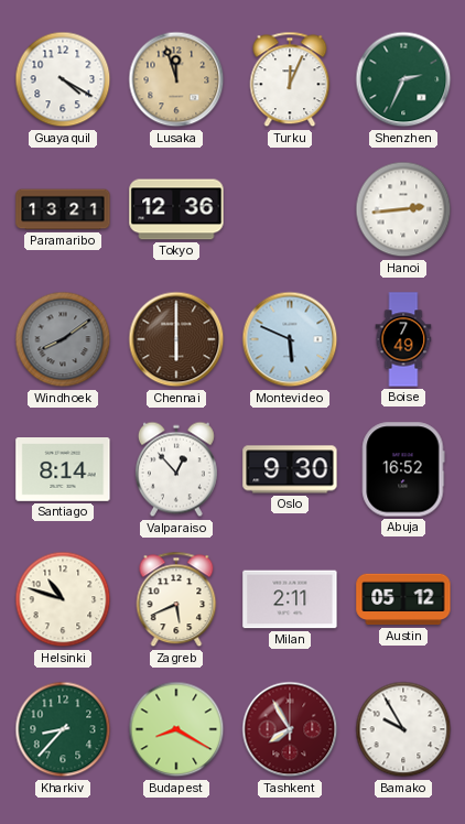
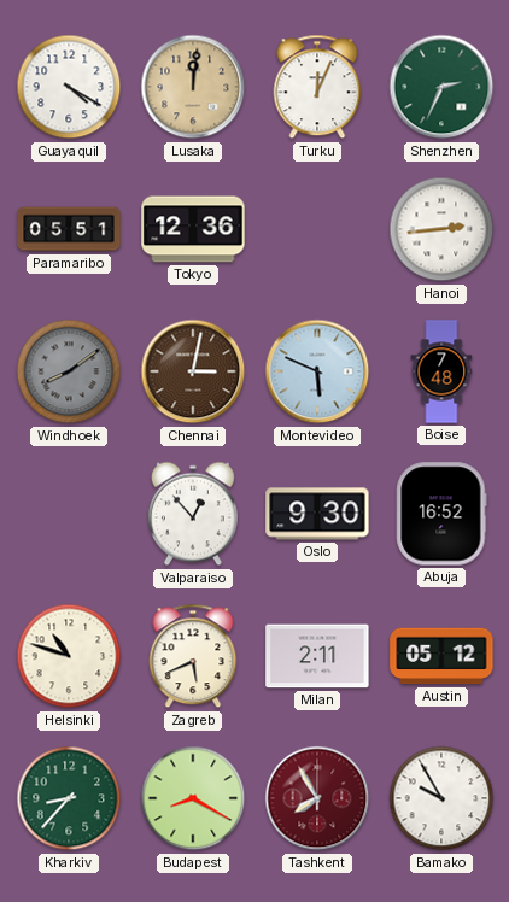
Lusaka: 11:57 -> 12:01 (193, 87)
Paramaribo: 13:21 -> 05:51 (69, 229)
Chennai: 6:00 -> 3:02 (193, 371)
Boise: 7:49 -> 7:48 (441, 371)
Santiago: 8:14 -> none (63, 470)
